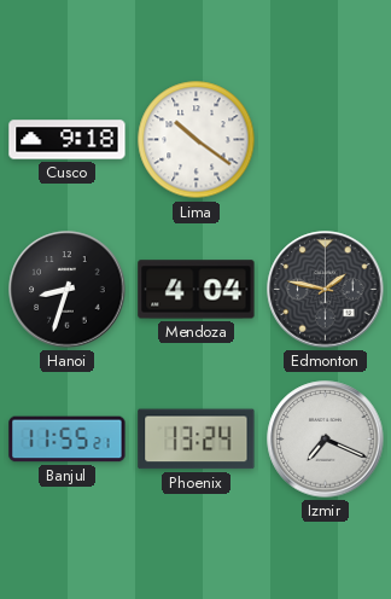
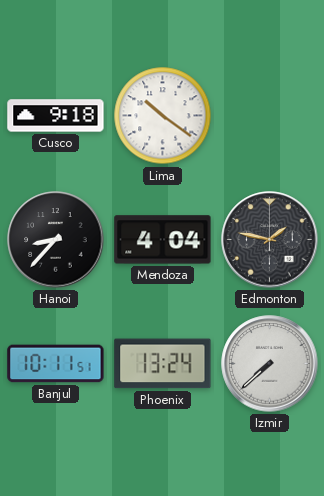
Hanoi: 8:33 -> 8:37 (56, 240)
Banjul: 11:55 -> 10:11 (56, 364)
Izmir: 7:19 -> 7:38 (270, 364)
